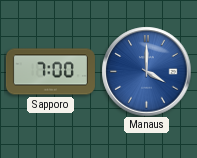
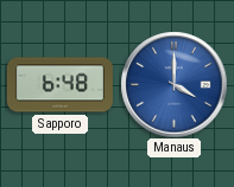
Sapporo: 7:00 -> 6:48 (59, 85)
